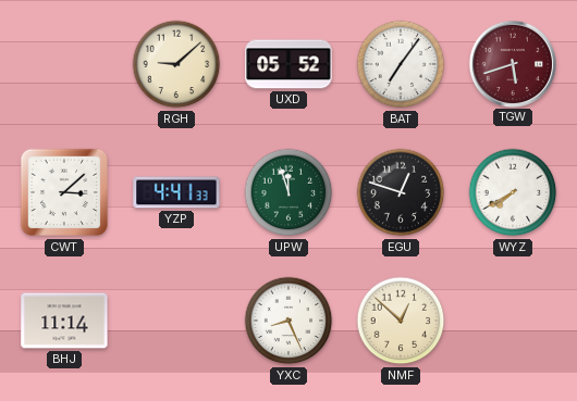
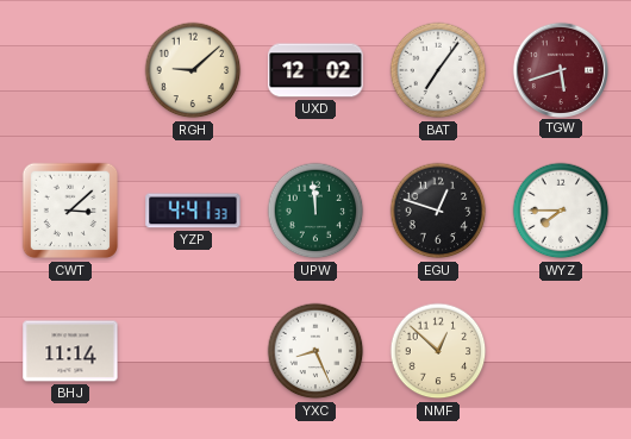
UXD: 05:52 -> 12:02 (315, 70)
UPW: 11:57 -> 11:59 (315, 211)
WYZ: 7:40 -> 7:45 (561, 211)
